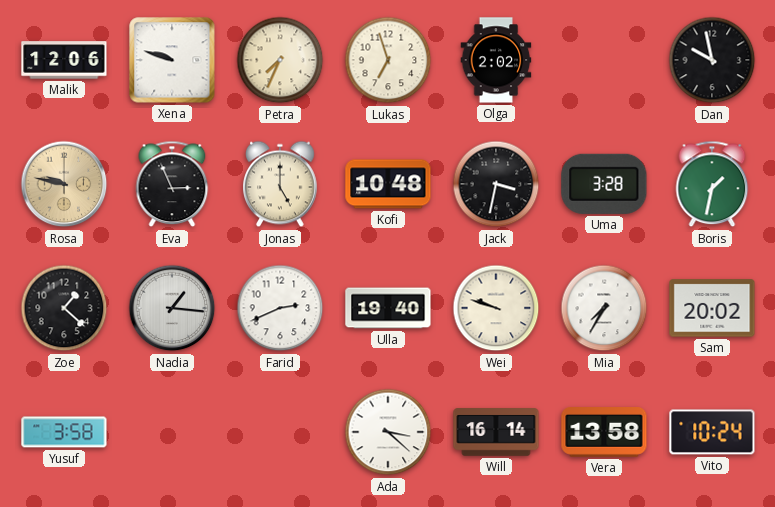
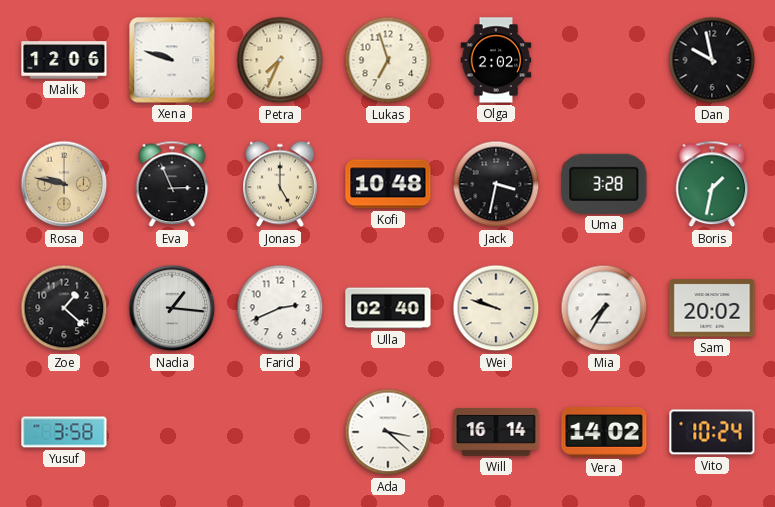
Ulla: 19:40 -> 02:40 (388, 308)
Vera: 13:58 -> 14:02 (604, 433)
